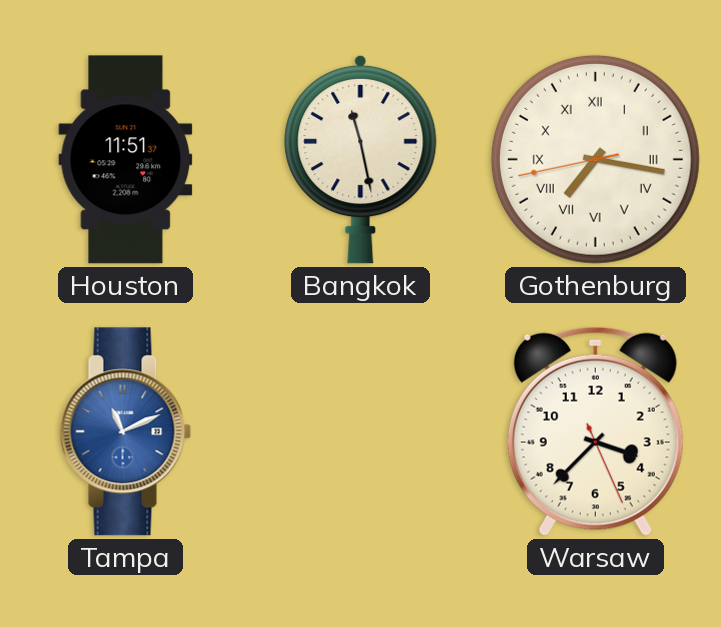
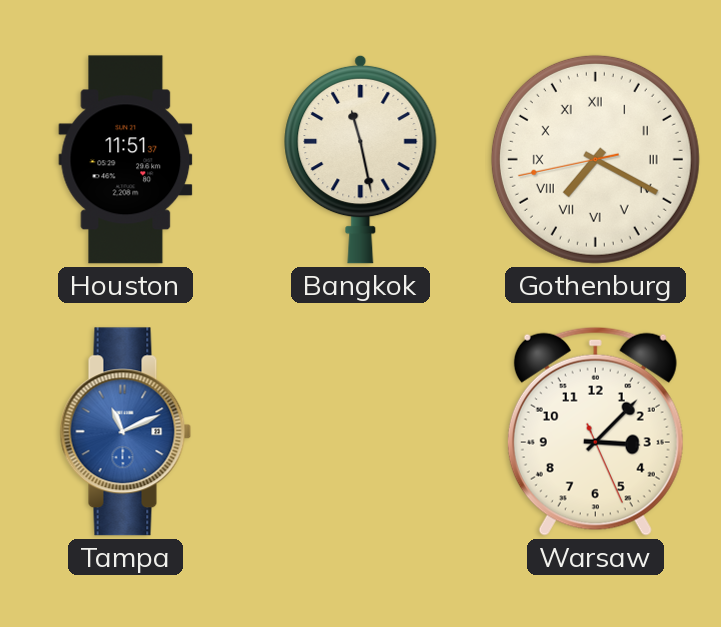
Gothenburg: 7:16 -> 7:19 (595, 159)
Warsaw: 3:37 -> 3:07 (595, 431)
